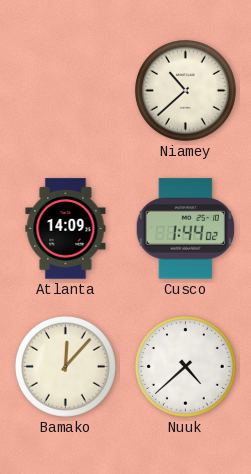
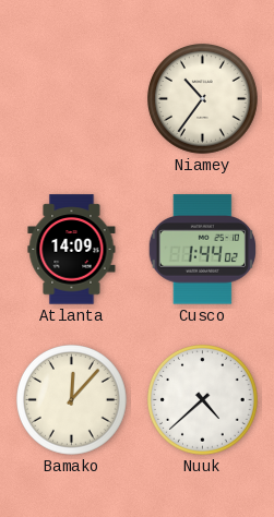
Niamey: 10:38 -> 10:36 (203, 99)
